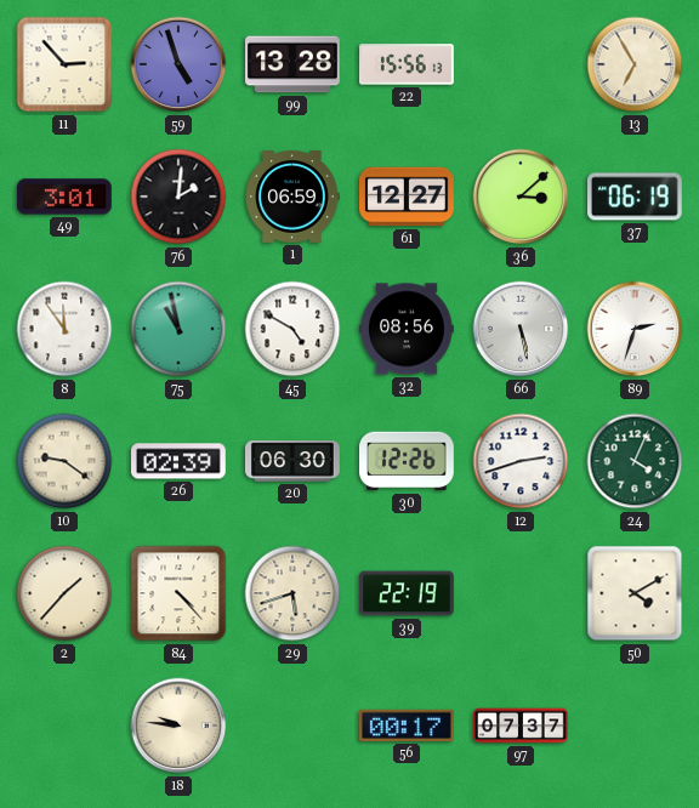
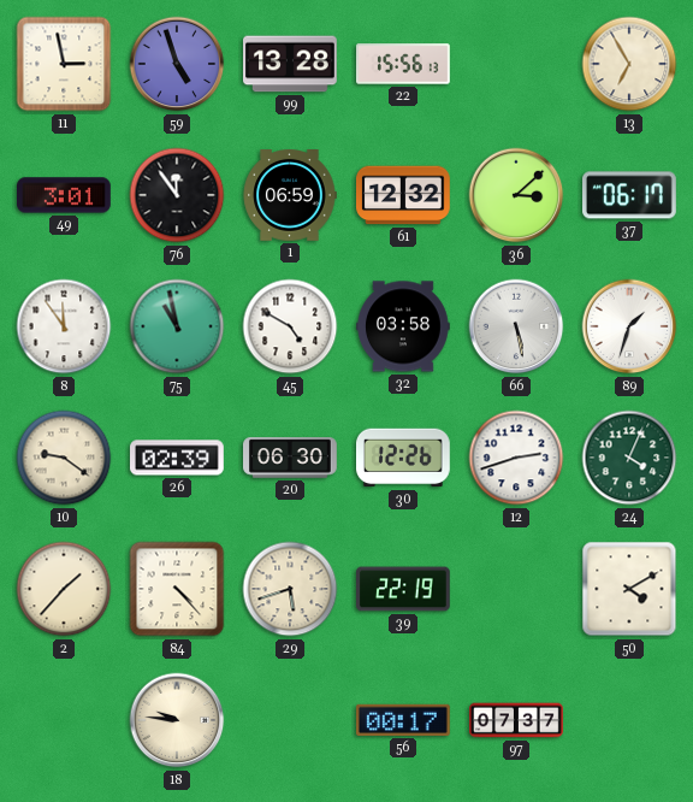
11: 2:53 -> 2:58 (64, 64)
76: 2:01 -> 11:54 (177, 195)
61: 12:27 -> 12:32 (404, 195)
37: 06:19 -> 06:17 (630, 195)
32: 08:56 -> 03:58 (404, 326)
89: 2:33 -> 1:33 (629, 326)
